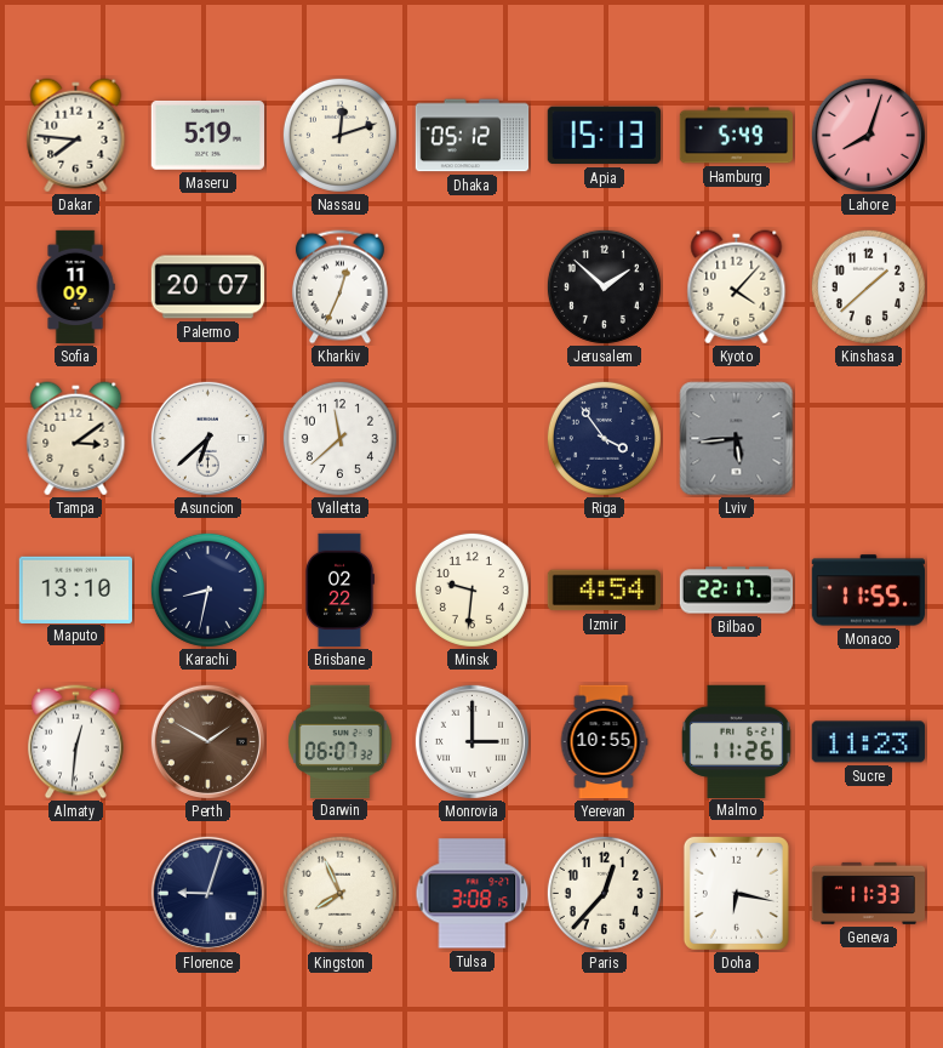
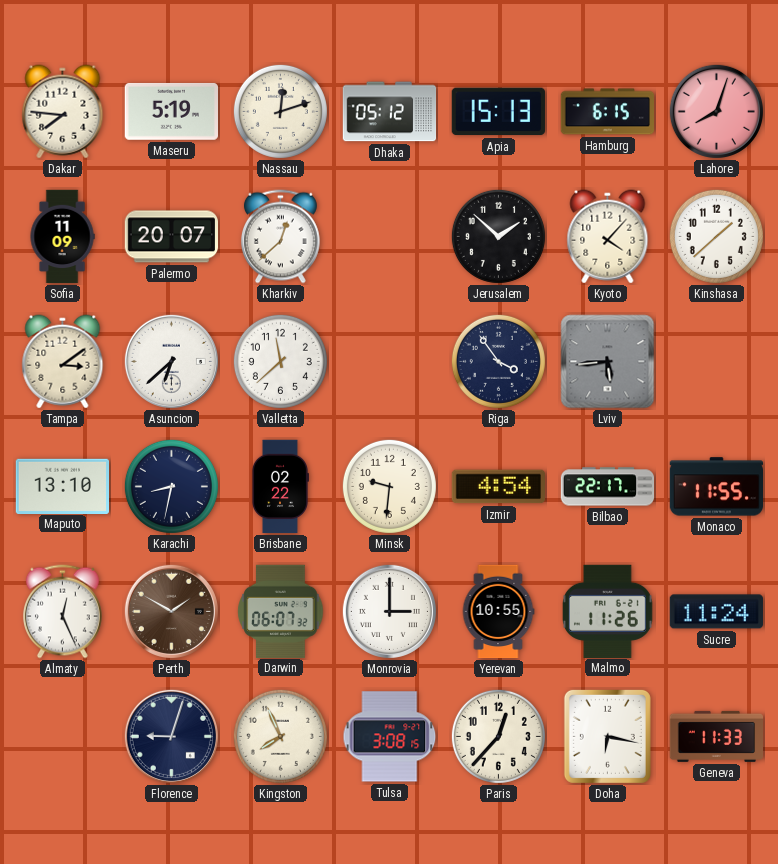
Hamburg: 5:49 -> 6:15 (607, 112)
Kharkiv: 12:34 -> 12:38 (280, 237)
Almaty: 12:31 -> 12:26 (62, 612)
Sucre: 11:23 -> 11:24 (716, 612)
